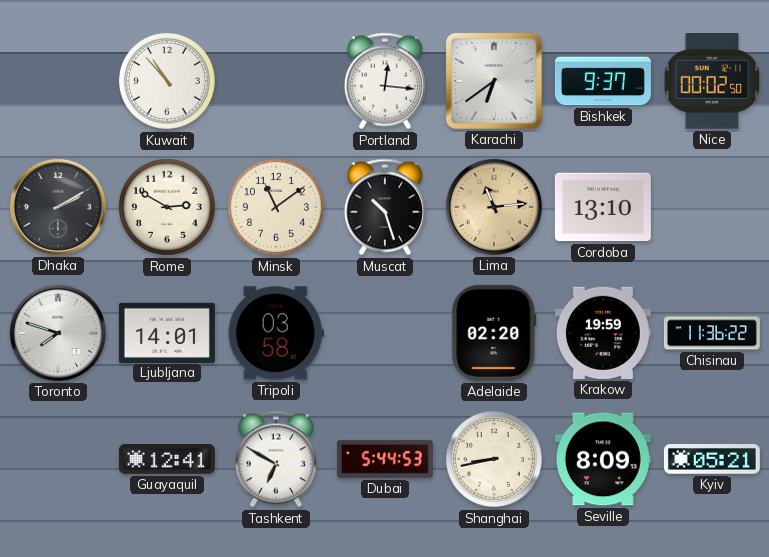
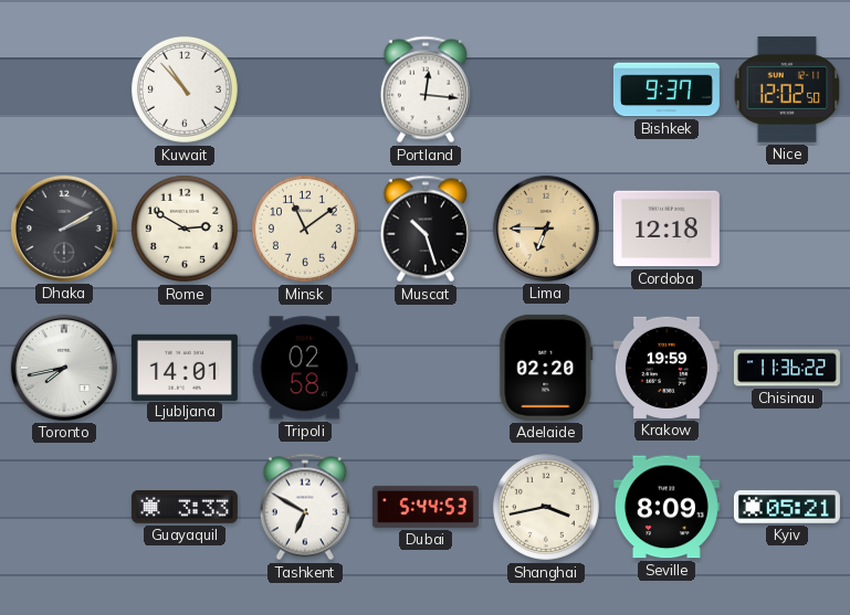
Karachi: 6:39 -> none (494, 81)
Nice: 00:02 -> 12:02 (787, 89)
Lima: 11:14 -> 6:45 (546, 229)
Cordoba: 13:10 -> 12:18 (667, 229)
Toronto: 7:48 -> 7:43 (64, 368)
Tripoli: 03:58 -> 02:58 (305, 368)
Guayaquil: 12:41 -> 3:33 (185, 508)
Shanghai: 8:43 -> 3:43 (546, 507)
